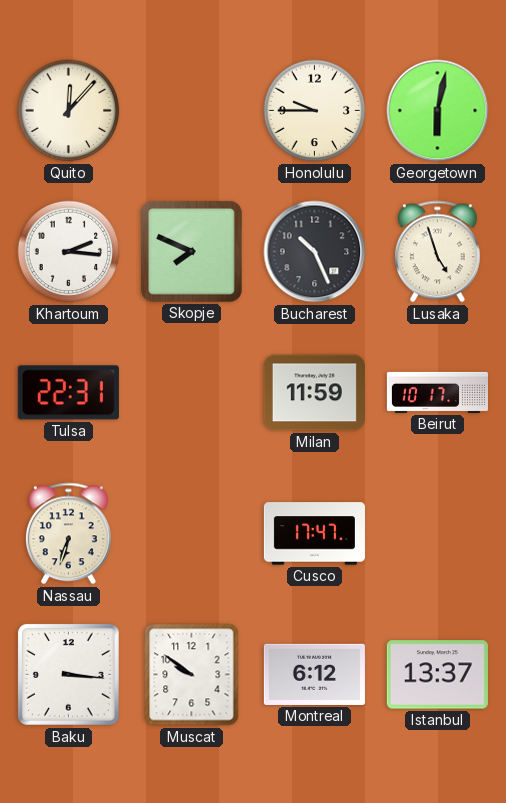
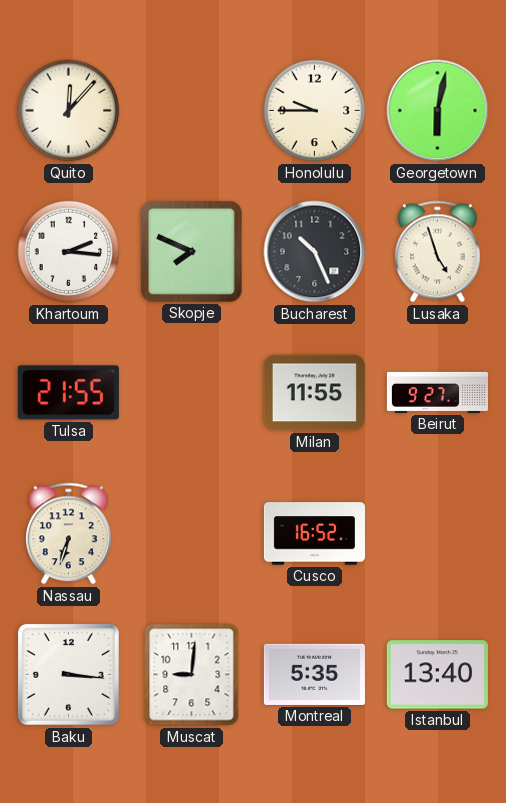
Tulsa: 22:31 -> 21:55 (68, 393)
Milan: 11:59 -> 11:55 (314, 393)
Beirut: 10:17 -> 9:27 (437, 392)
Cusco: 17:47 -> 16:52 (314, 534)
Muscat: 9:51 -> 9:01 (192, 675)
Montreal: 6:12 -> 5:35 (314, 674)
Istanbul: 13:37 -> 13:40 (437, 675)
